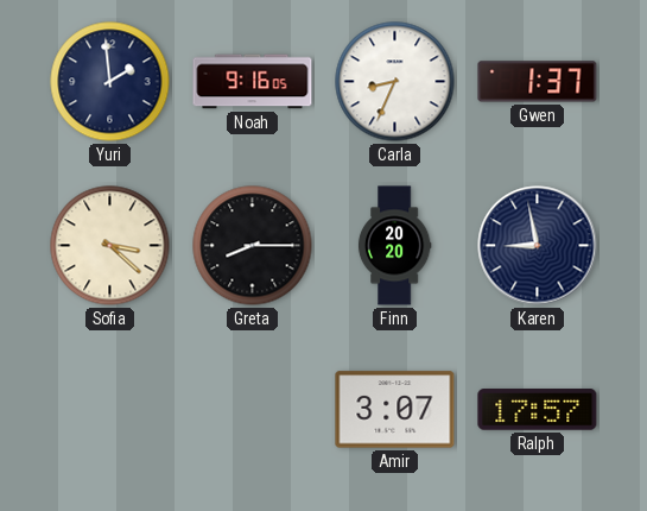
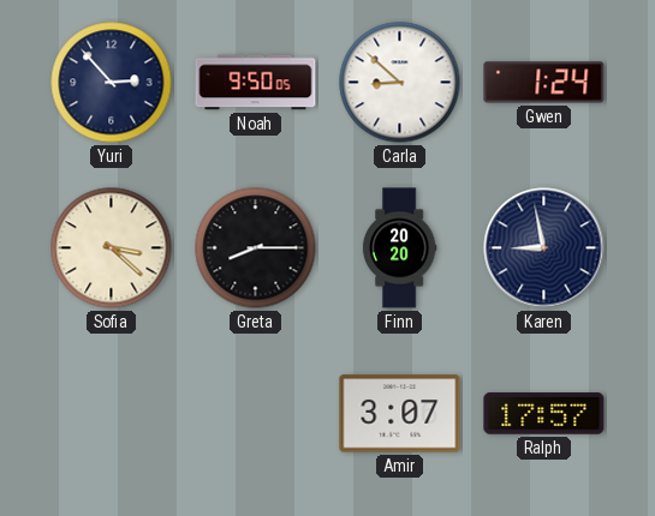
Yuri: 1:59 -> 2:53 (112, 83)
Noah: 9:16 -> 9:50 (256, 83)
Carla: 8:34 -> 8:52 (400, 83)
Gwen: 1:37 -> 1:24 (544, 83)
